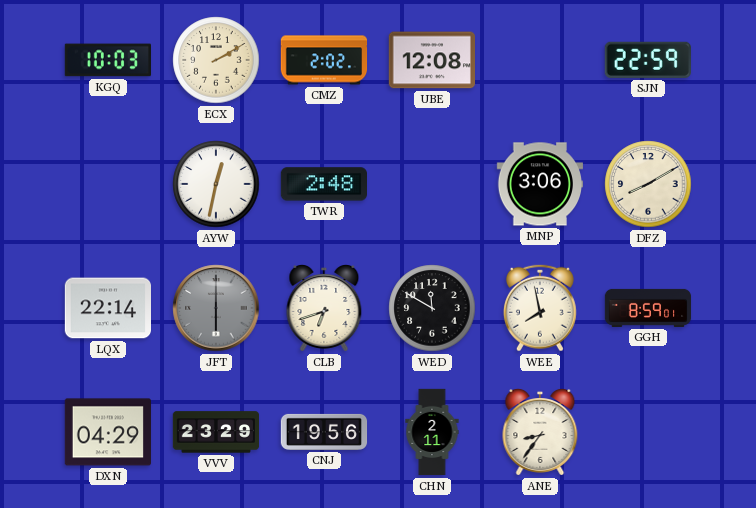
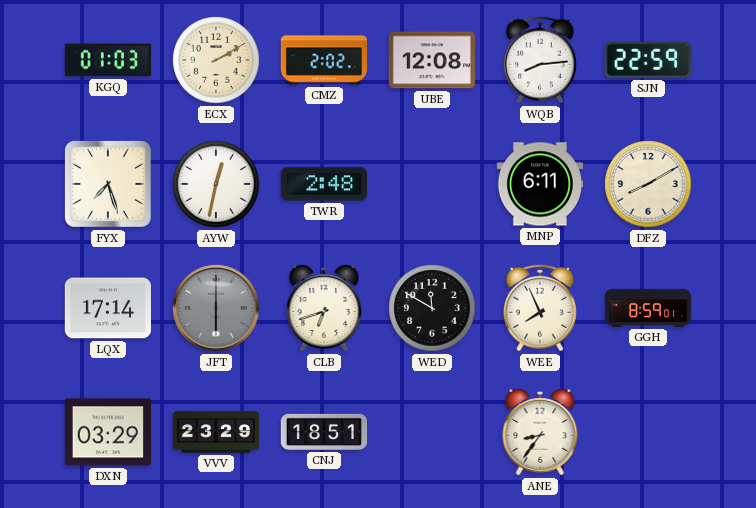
KGQ: 10:03 -> 01:03 (107, 60)
WQB: none -> 8:14 (540, 60)
FYX: none -> 7:27 (109, 185)
MNP: 3:06 -> 6:11 (539, 184)
LQX: 22:14 -> 17:14 (107, 308)
WEE: 7:58 -> 7:56 (540, 308)
DXN: 04:29 -> 03:29 (107, 432)
CNJ: 19:56 -> 18:51 (324, 432)
CHN: 2:11 -> none (432, 432)
